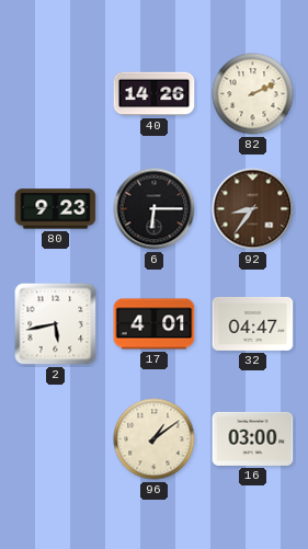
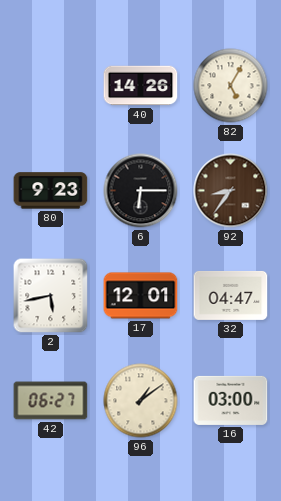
82: 2:11 -> 5:05 (231, 86)
17: 4:01 -> 12:01 (141, 296)
42: none -> 06:27 (51, 401)
